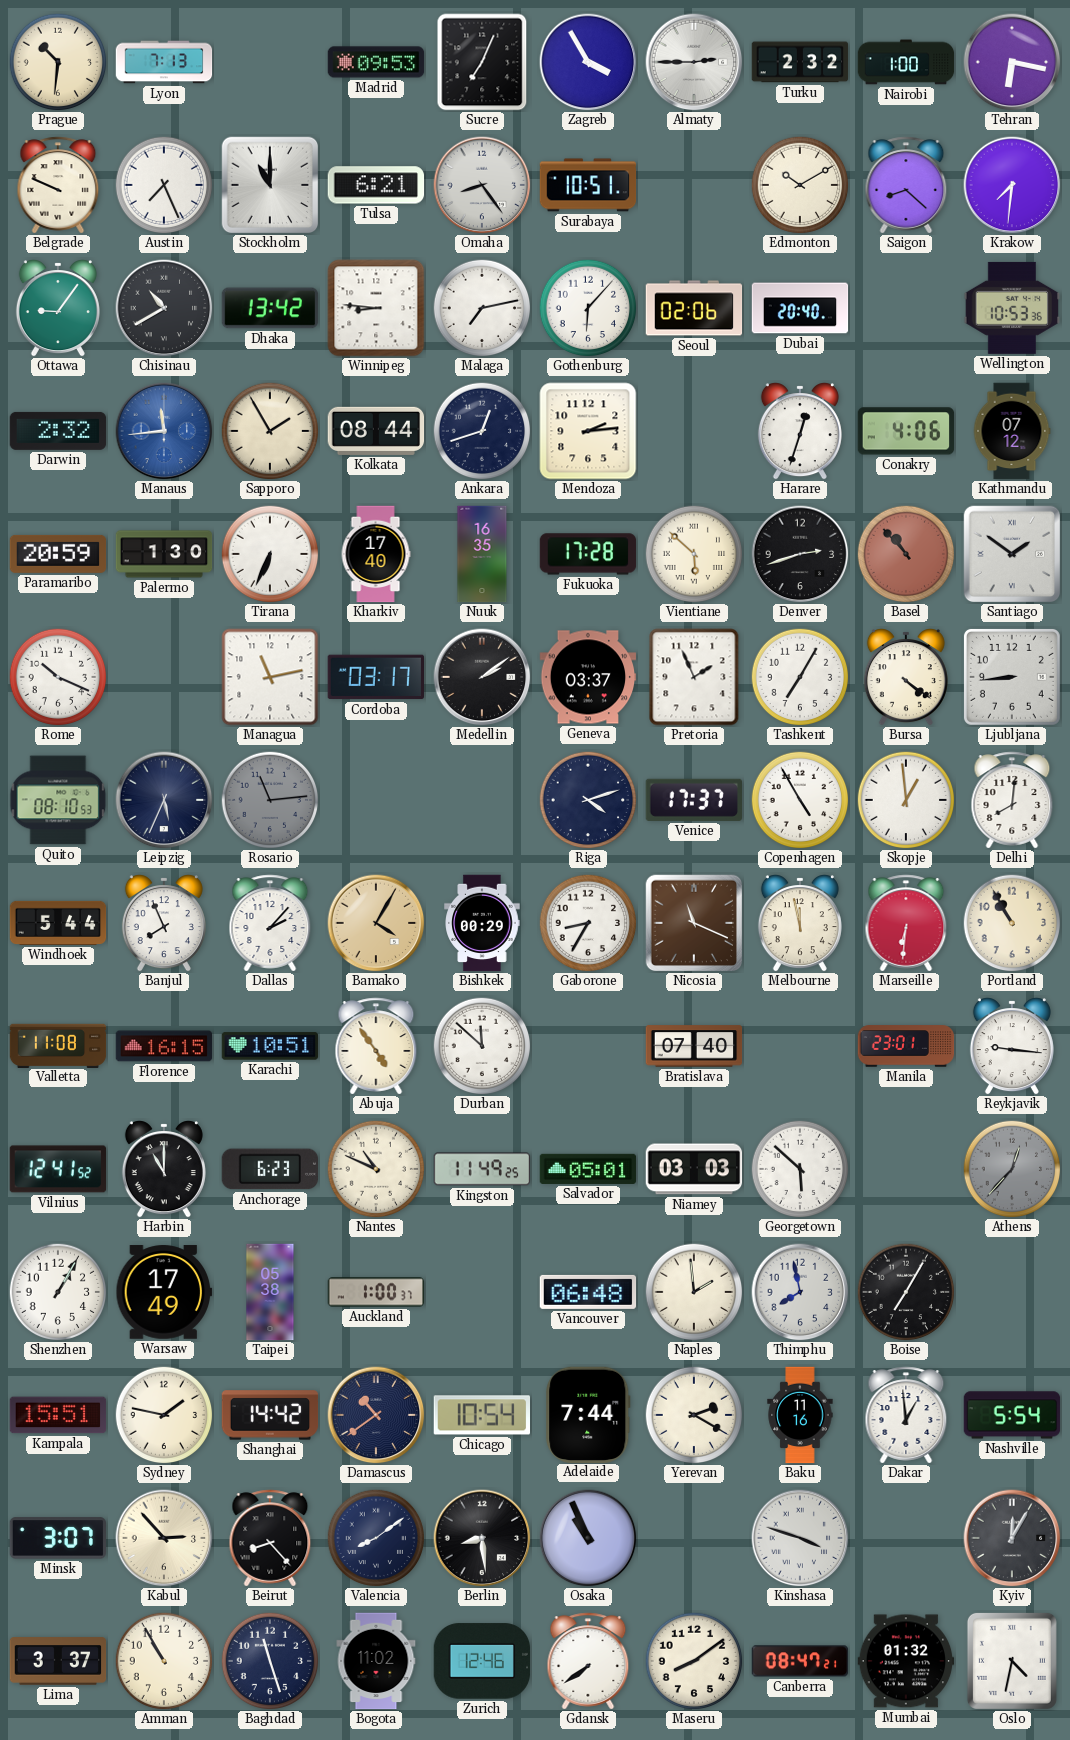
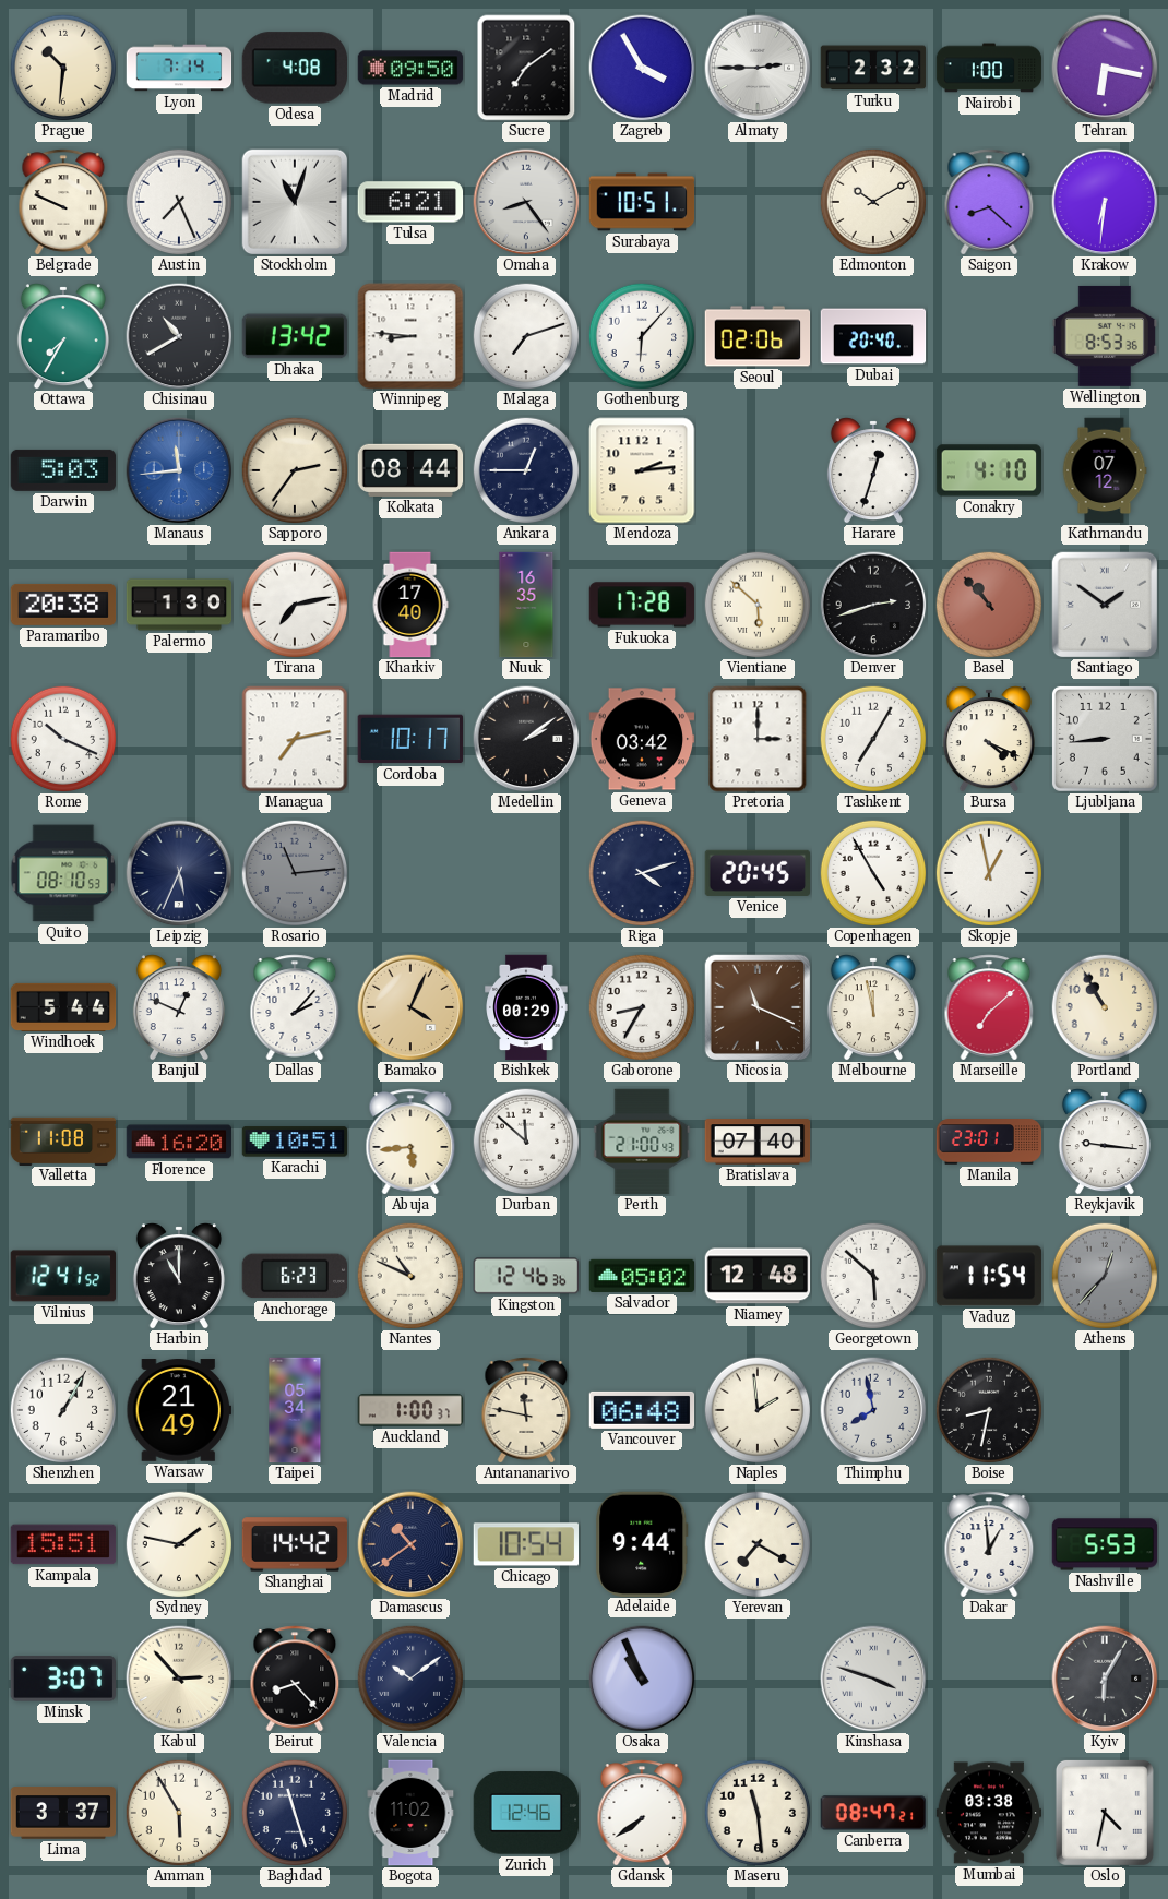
Lyon: 7:13 -> 7:14 (179, 68)
Odesa: none -> 4:08 (294, 68)
Madrid: 09:53 -> 09:50 (410, 68)
Sucre: 7:04 -> 7:09 (526, 68)
Stockholm: 11:00 -> 11:03 (295, 202)
Krakow: 7:31 -> 6:31 (1105, 202)
Ottawa: 9:06 -> 7:35 (63, 336)
Malaga: 7:13 -> 7:12 (526, 336)
Wellington: 10:53 -> 8:53 (1105, 336)
Darwin: 2:32 -> 5:03 (63, 470)
Sapporo: 1:55 -> 2:36 (295, 470)
Ankara: 12:42 -> 12:45 (526, 470)
Conakry: 4:06 -> 4:10 (989, 470)
Paramaribo: 20:59 -> 20:38 (63, 605)
Tirana: 6:34 -> 7:13 (295, 605)
Managua: 11:13 -> 7:13 (295, 739)
Cordoba: 03:17 -> 10:17 (409, 739)
Geneva: 03:37 -> 03:42 (642, 739)
Pretoria: 1:56 -> 3:00 (758, 739)
Bursa: 4:21 -> 4:19 (989, 739)
Venice: 17:37 -> 20:45 (756, 873)
Skopje: 12:59 -> 12:58 (989, 873)
Delhi: 8:01 -> none (1012, 800)
Banjul: 7:56 -> 12:49 (179, 1007)
Bamako: 4:05 -> 4:04 (410, 1007)
Marseille: 6:31 -> 7:08 (989, 1007)
Florence: 16:15 -> 16:20 (179, 1142)
Abuja: 4:54 -> 5:44 (410, 1142)
Perth: none -> 21:00 (642, 1142)
Kingston: 11:49 -> 12:46 (526, 1276)
Salvador: 05:01 -> 05:02 (642, 1276)
Niamey: 03:03 -> 12:48 (758, 1276)
Vaduz: none -> 11:54 (989, 1276)
Warsaw: 17:49 -> 21:49 (179, 1410)
Taipei: 05:38 -> 05:34 (295, 1410)
Antananarivo: none -> 11:47 (526, 1410)
Boise: 7:05 -> 8:32 (989, 1410)
Adelaide: 7:44 -> 9:44 (642, 1543)
Yerevan: 2:20 -> 7:20 (758, 1544)
Baku: 11:16 -> none (800, 1415)
Nashville: 5:54 -> 5:53 (1105, 1544)
Valencia: 8:09 -> 10:09 (410, 1679)
Berlin: 8:29 -> none (482, 1538)
Kyiv: 12:05 -> 6:05 (1105, 1679)
Amman: 10:55 -> 5:55 (179, 1813)
Maseru: 8:09 -> 11:29 (758, 1813)
Mumbai: 01:32 -> 03:38 (989, 1813)
